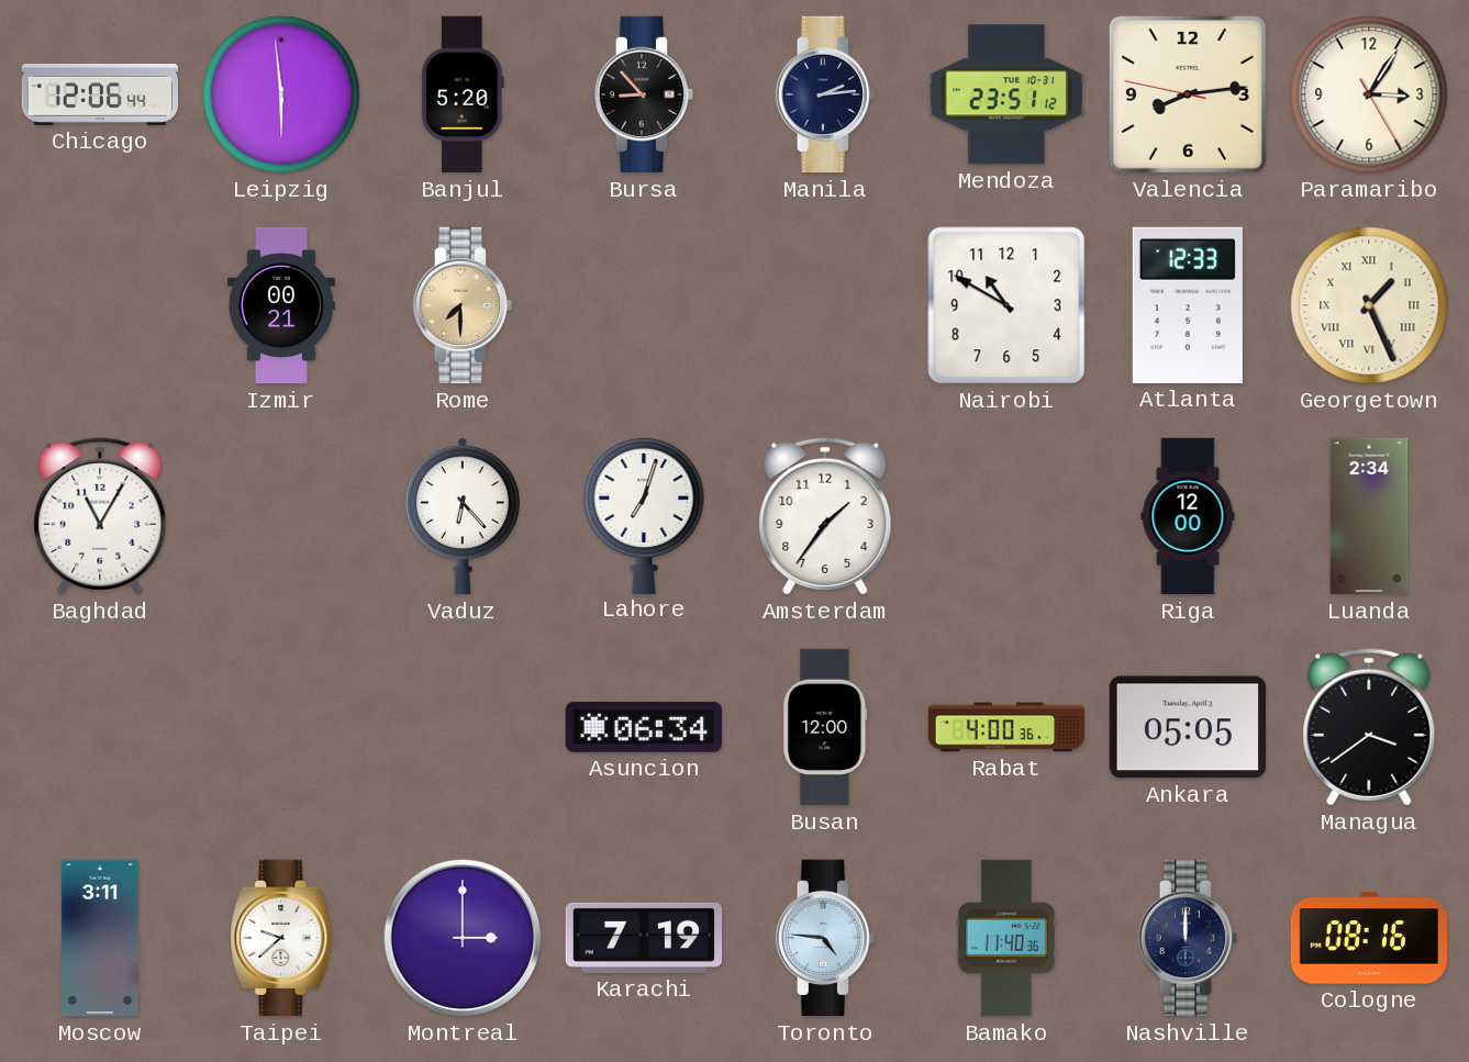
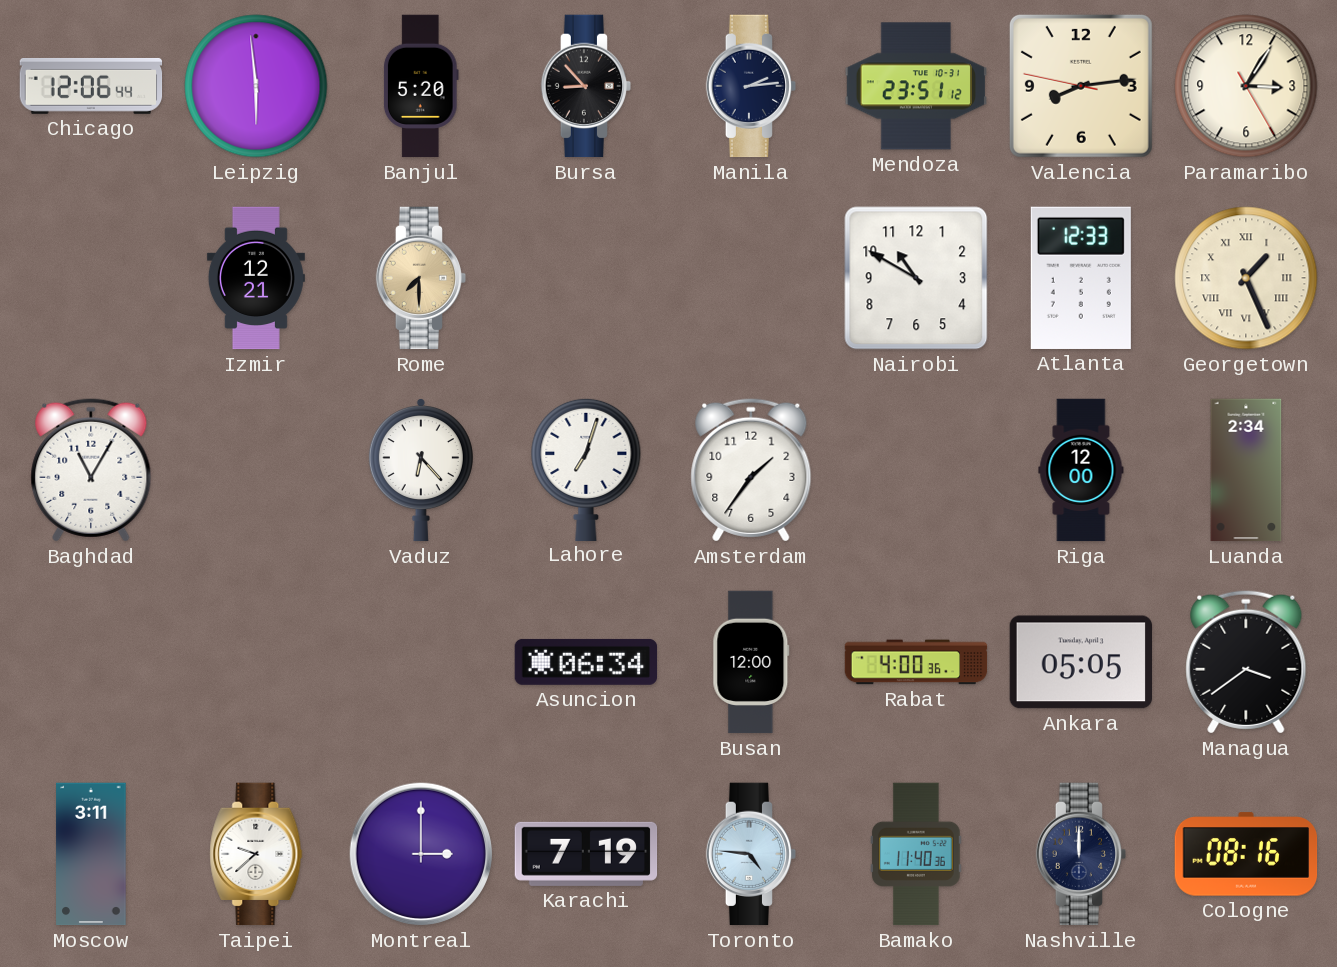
Izmir: 00:21 -> 12:21 (256, 278)
